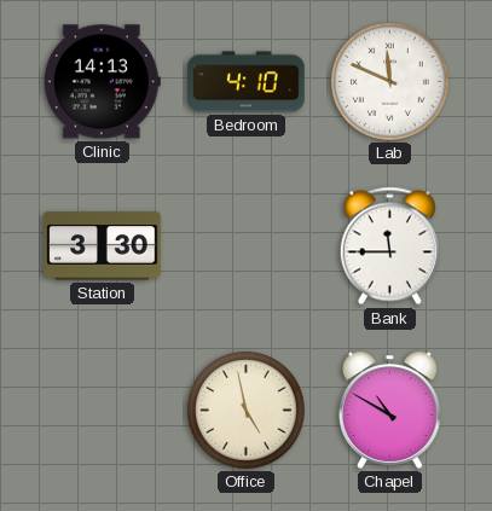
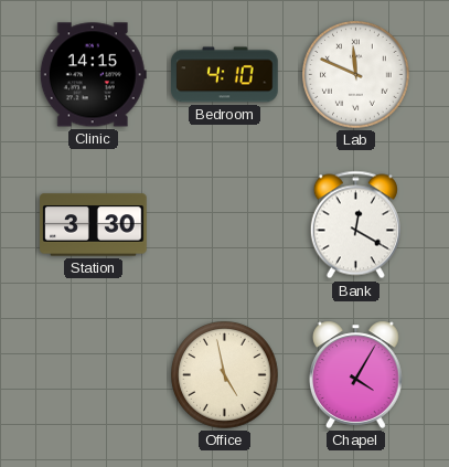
Clinic: 14:13 -> 14:15 (93, 75)
Bank: 11:45 -> 12:20 (355, 225)
Chapel: 10:50 -> 4:05 (356, 374)
